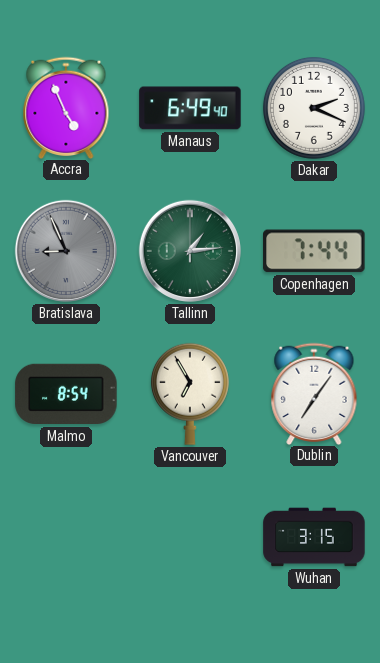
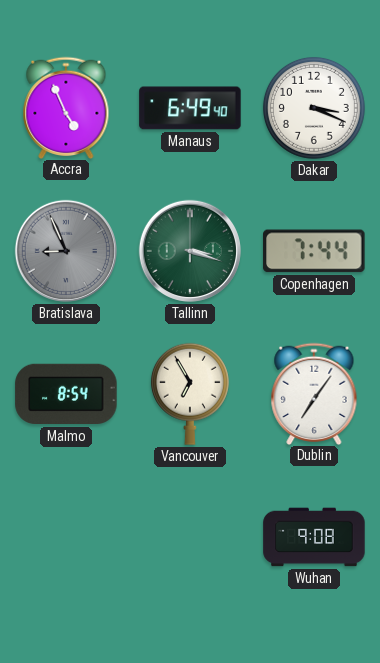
Dakar: 2:19 -> 3:19 (314, 108)
Tallinn: 1:14 -> 3:18 (190, 251)
Wuhan: 3:15 -> 9:08 (314, 537)
